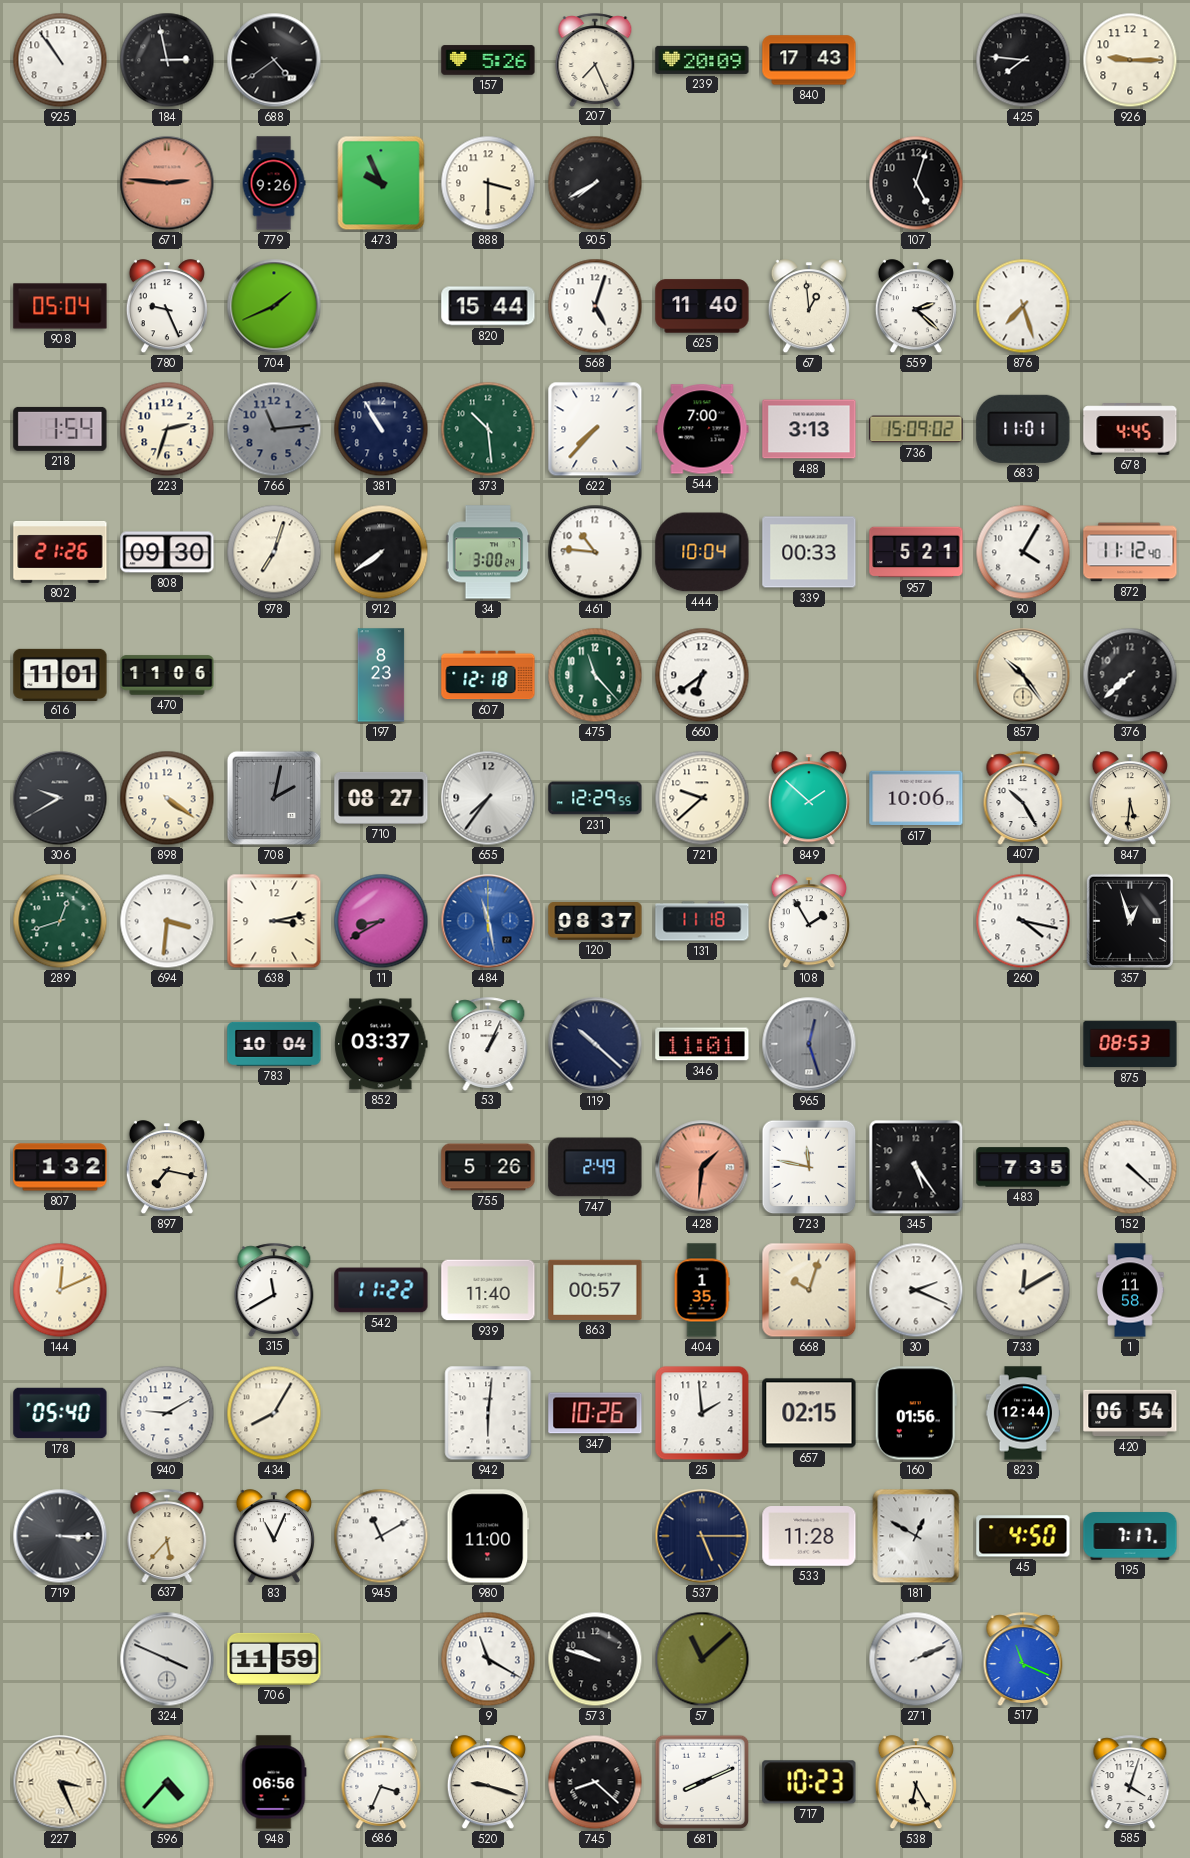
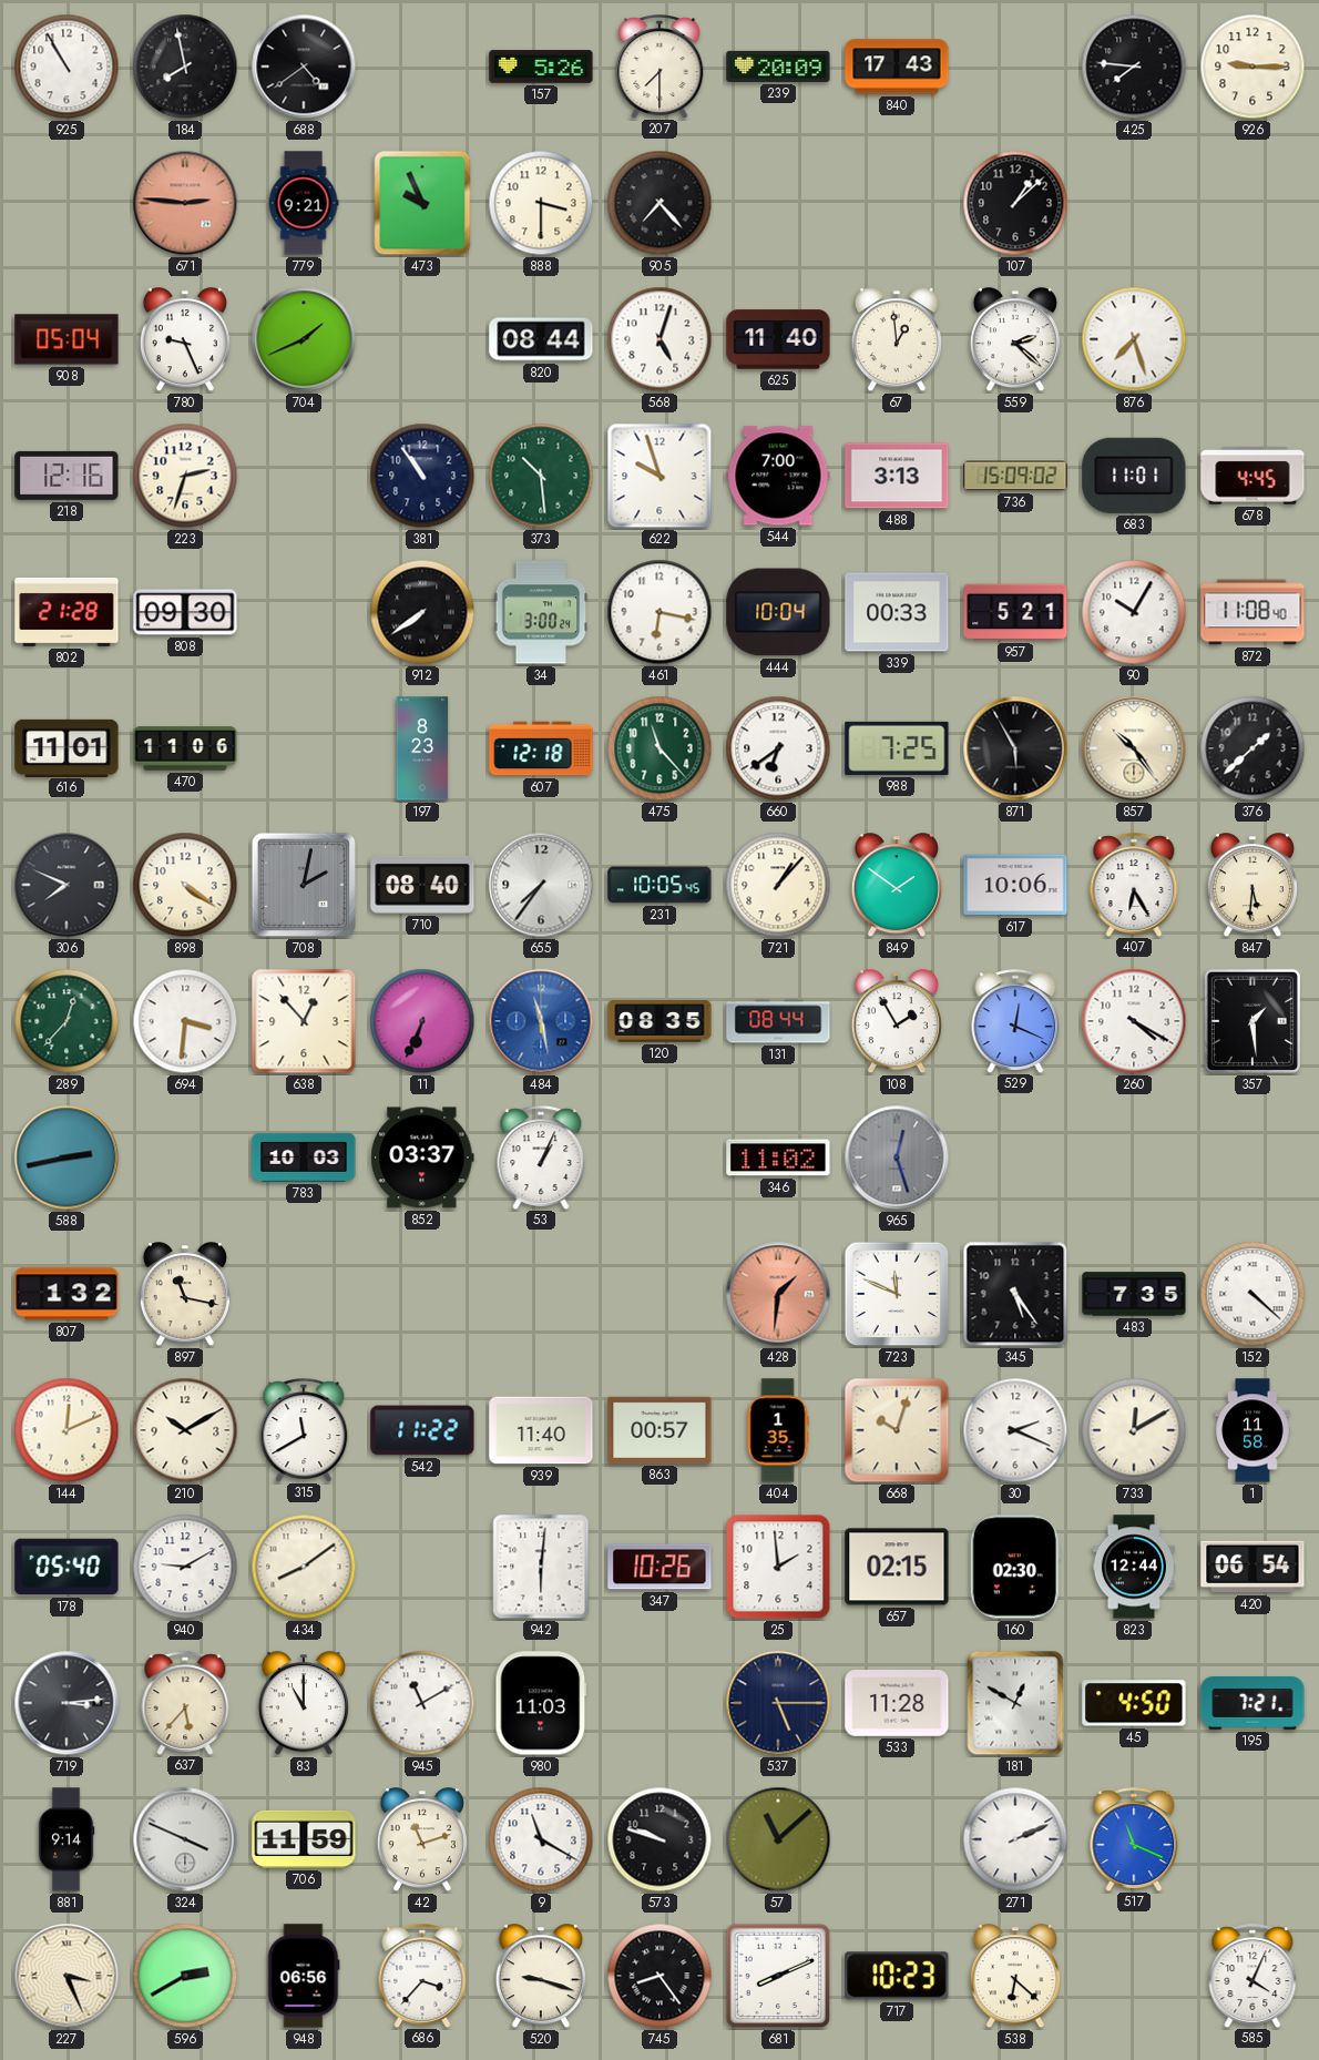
925: 10:54 -> 10:55 (67, 67)
184: 2:58 -> 7:58 (185, 67)
207: 7:26 -> 7:30 (659, 67)
779: 9:26 -> 9:21 (304, 203)
905: 7:40 -> 7:23 (659, 203)
107: 5:03 -> 1:08 (1015, 203)
820: 15:44 -> 08:44 (541, 339)
218: 1:54 -> 12:16 (67, 476)
766: 11:14 -> none (274, 429)
381: 10:55 -> 10:54 (422, 476)
622: 7:37 -> 9:57 (659, 476)
802: 21:26 -> 21:28 (67, 612)
978: 7:03 -> none (274, 552)
461: 10:46 -> 6:17 (659, 612)
90: 4:05 -> 10:05 (1134, 612)
872: 11:12 -> 11:08 (1252, 612)
988: none -> 7:25 (897, 748)
871: none -> 5:55 (1015, 748)
376: 7:38 -> 1:38 (1252, 748)
306: 9:40 -> 7:49 (67, 885)
710: 08:27 -> 08:40 (422, 885)
231: 12:29 -> 10:05 (659, 885)
721: 9:38 -> 1:07 (778, 885)
849: 1:52 -> 1:51 (897, 886)
407: 10:25 -> 6:25 (1134, 885)
289: 12:42 -> 12:37 (67, 1021)
638: 3:13 -> 12:53 (304, 1021)
11: 8:40 -> 6:34 (422, 1021)
120: 08:37 -> 08:35 (659, 1022)
131: 11:18 -> 08:44 (778, 1021)
529: none -> 12:19 (1015, 1021)
260: 4:17 -> 4:20 (1134, 1021)
357: 12:57 -> 1:29 (1252, 1021)
588: none -> 2:43 (67, 1158)
783: 10:04 -> 10:03 (304, 1158)
119: 10:22 -> none (595, 1044)
346: 11:01 -> 11:02 (778, 1158)
875: 08:53 -> none (1130, 1044)
897: 7:17 -> 11:17 (185, 1295)
755: 5:26 -> none (488, 1167)
747: 2:49 -> none (595, 1167)
723: 11:47 -> 11:49 (897, 1294)
210: none -> 10:10 (185, 1430)
434: 8:05 -> 8:09 (304, 1567)
160: 01:56 -> 02:30 (1015, 1567)
719: 3:15 -> 3:14 (67, 1703)
83: 11:04 -> 11:00 (304, 1704)
980: 11:00 -> 11:03 (541, 1703)
195: 7:17 -> 7:21 (1252, 1703)
881: none -> 9:14 (67, 1839)
42: none -> 11:12 (422, 1840)
596: 4:37 -> 2:40 (185, 1976)
686: 3:34 -> 3:37 (422, 1976)
745: 8:22 -> 8:24 (659, 1976)
538: 6:25 -> 6:22 (1015, 1977)
585: 4:03 -> 4:04 (1252, 1976)
